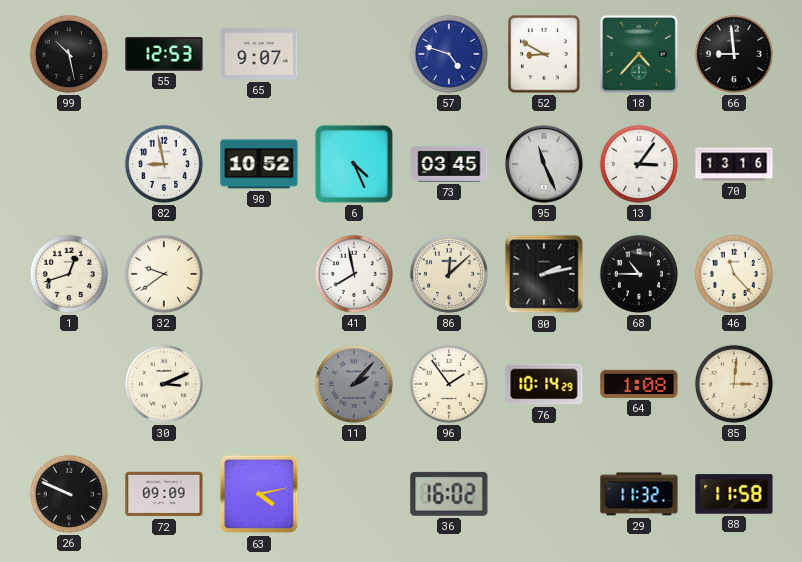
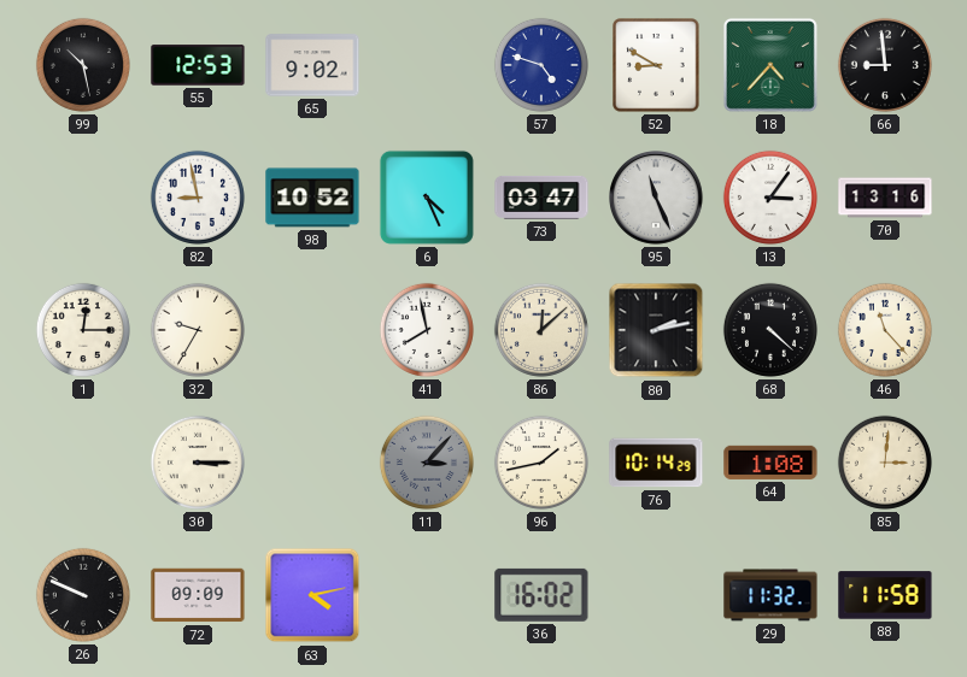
65: 9:07 -> 9:02 (312, 65)
73: 03:45 -> 03:47 (541, 198)
1: 12:42 -> 12:15 (83, 330)
32: 9:39 -> 9:35 (198, 330)
68: 10:45 -> 4:22 (770, 330)
30: 3:11 -> 3:15 (198, 463)
11: 2:07 -> 3:07 (427, 463)
96: 1:54 -> 1:43 (541, 463)
